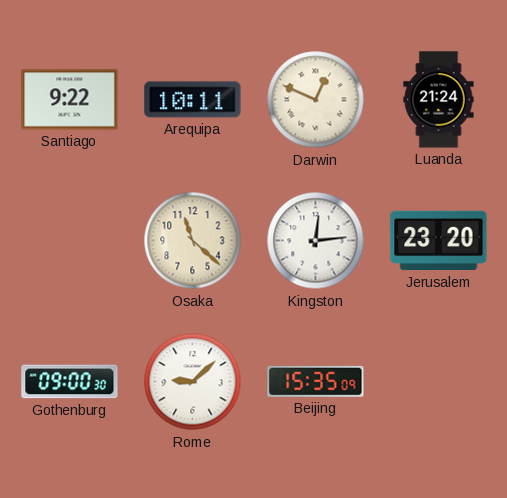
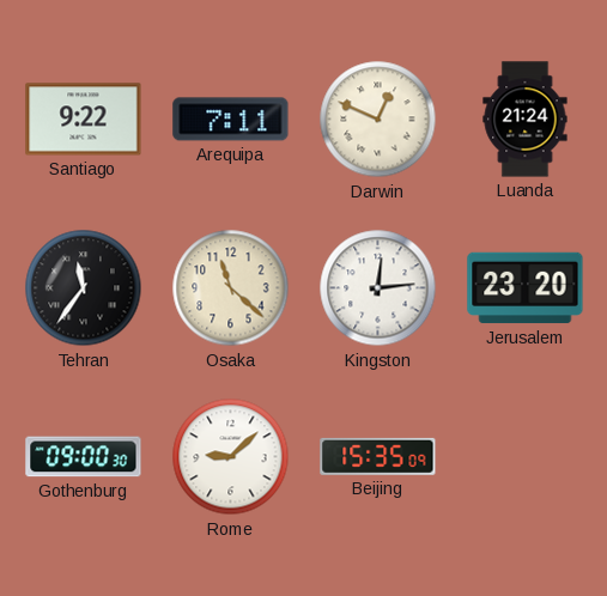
Arequipa: 10:11 -> 7:11 (231, 120)
Tehran: none -> 11:36 (84, 288)
